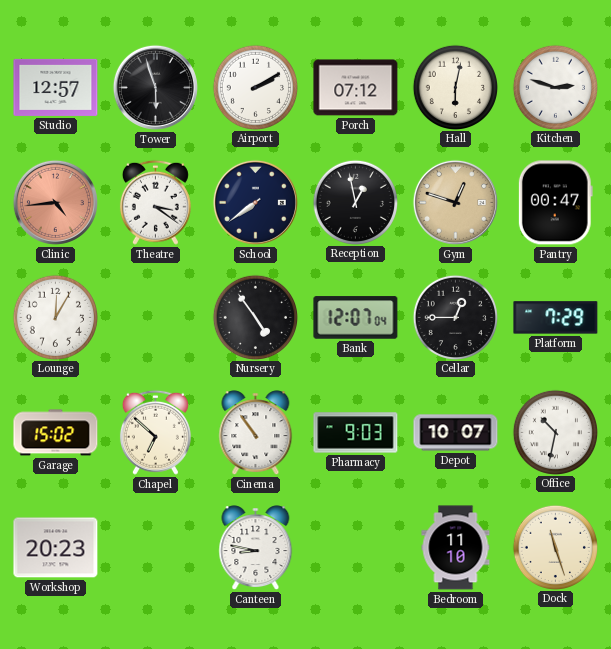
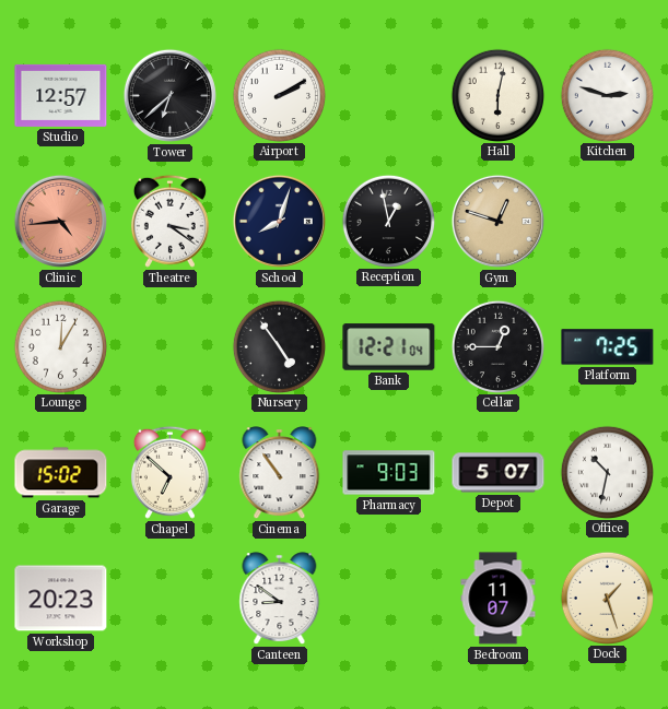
Tower: 5:57 -> 6:38 (169, 95)
Porch: 07:12 -> none (356, 88)
School: 7:39 -> 8:03 (279, 221)
Pantry: 00:47 -> none (555, 203)
Bank: 12:07 -> 12:21 (389, 347)
Platform: 7:29 -> 7:25 (608, 347)
Depot: 10:07 -> 5:07 (499, 473)
Canteen: 8:47 -> 8:51 (280, 599)
Bedroom: 11:10 -> 11:07 (499, 599)
Dock: 11:27 -> 1:27 (607, 598)
